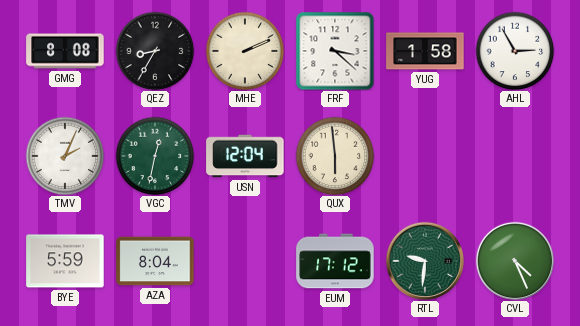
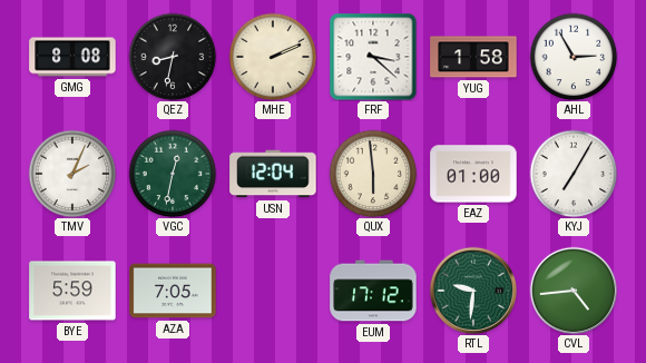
QEZ: 8:35 -> 8:32 (173, 57)
EAZ: none -> 01:00 (473, 174)
KYJ: none -> 7:05 (574, 174)
AZA: 8:04 -> 7:05 (173, 291)
CVL: 4:26 -> 4:44 (572, 290)
